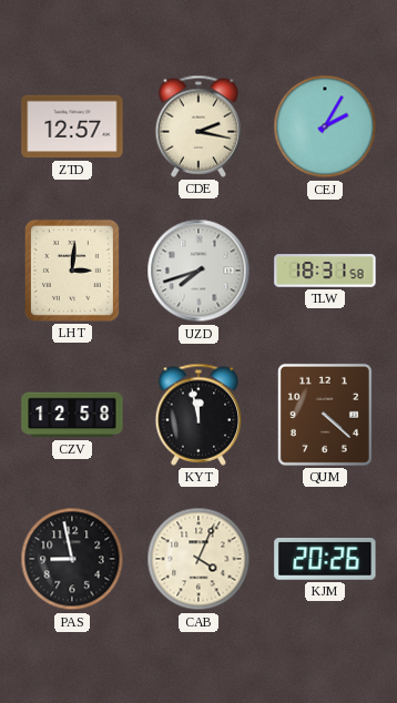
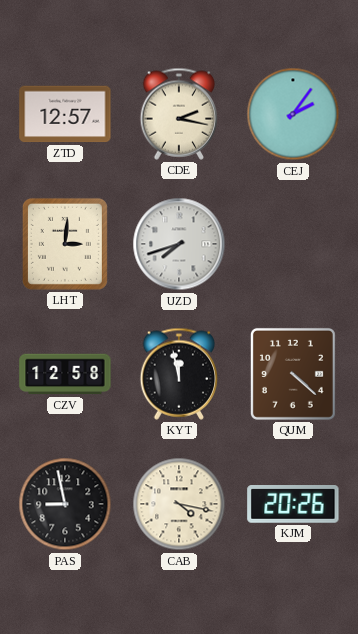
CEJ: 2:05 -> 2:06 (293, 114)
TLW: 18:31 -> none (325, 271)
CAB: 4:04 -> 4:17 (179, 504)
